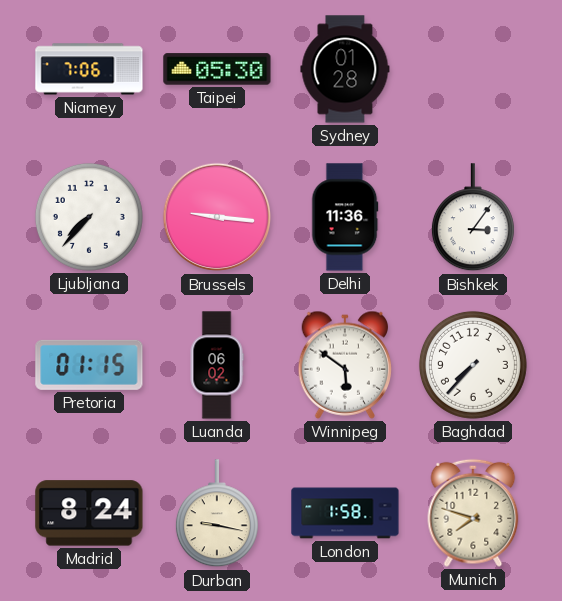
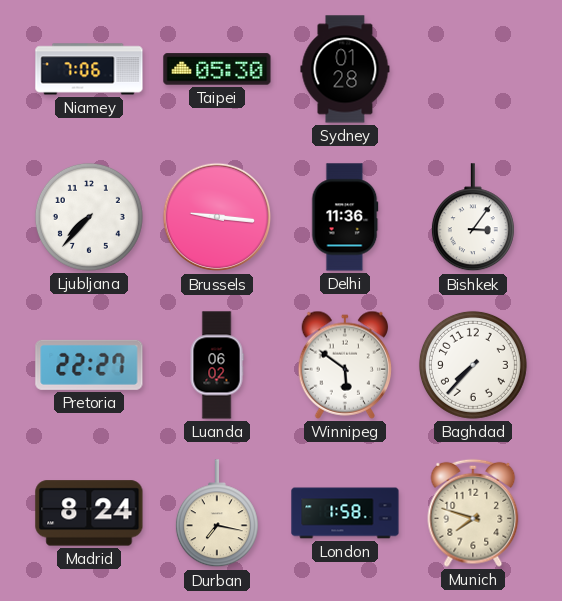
Pretoria: 01:15 -> 22:27 (89, 365)
Durban: 9:17 -> 7:17 (217, 514)
